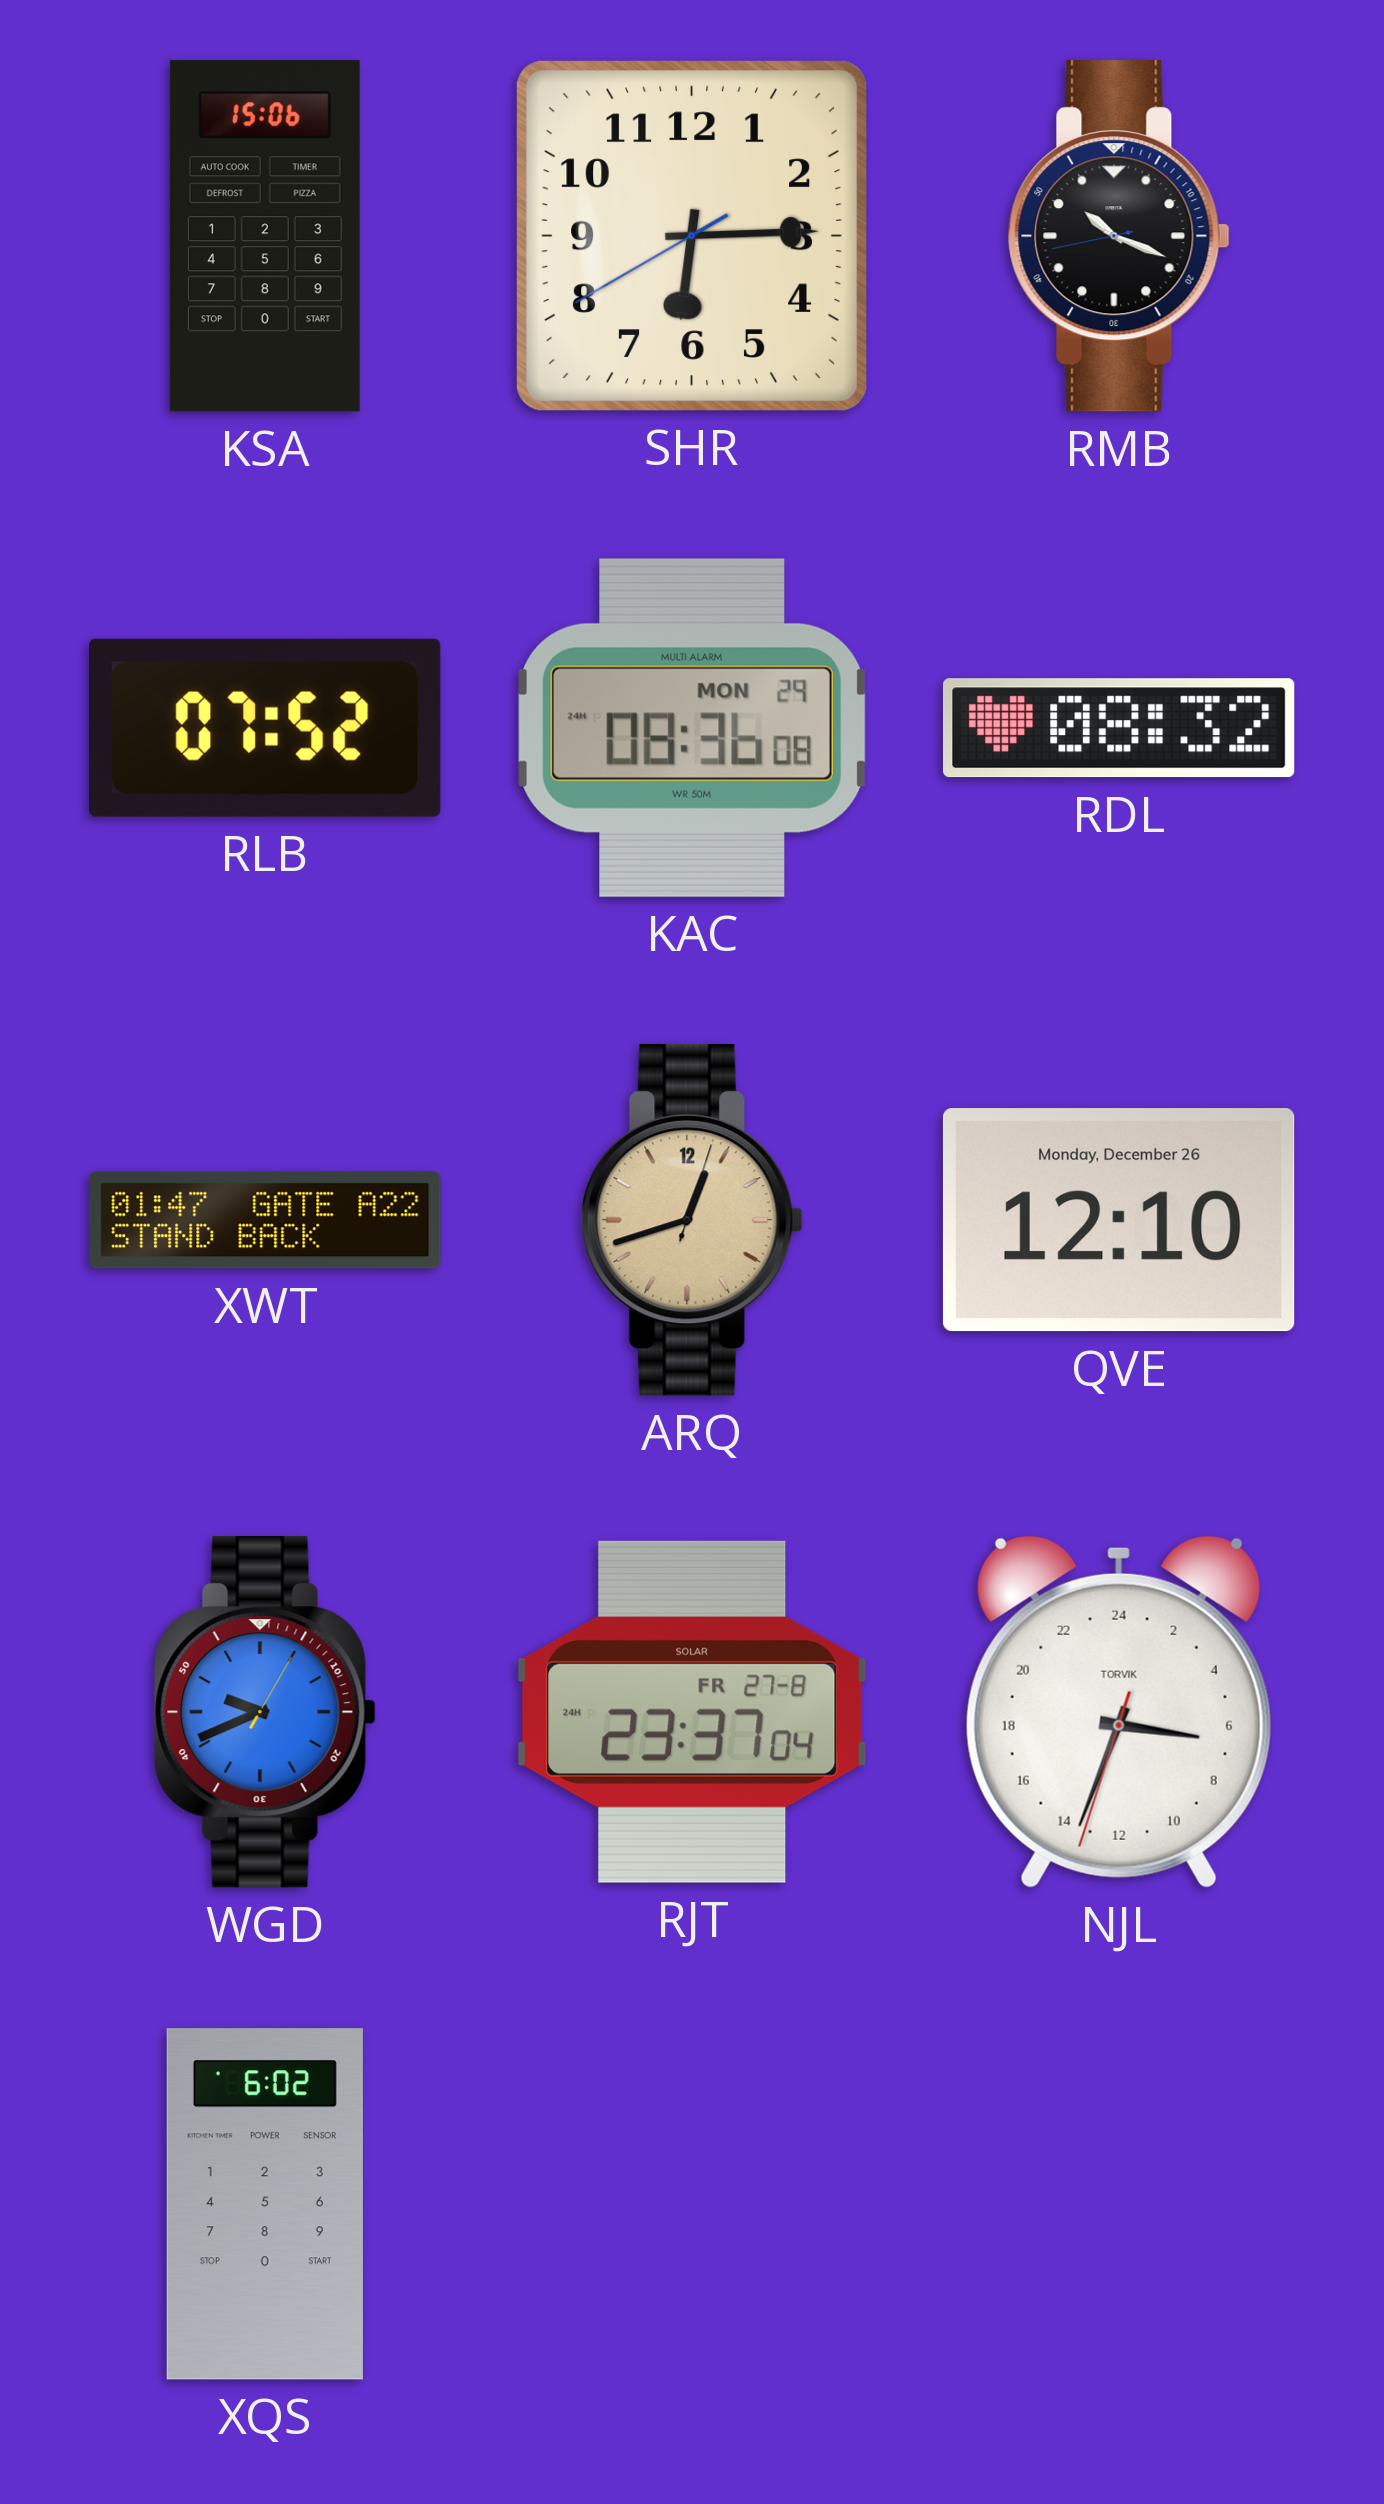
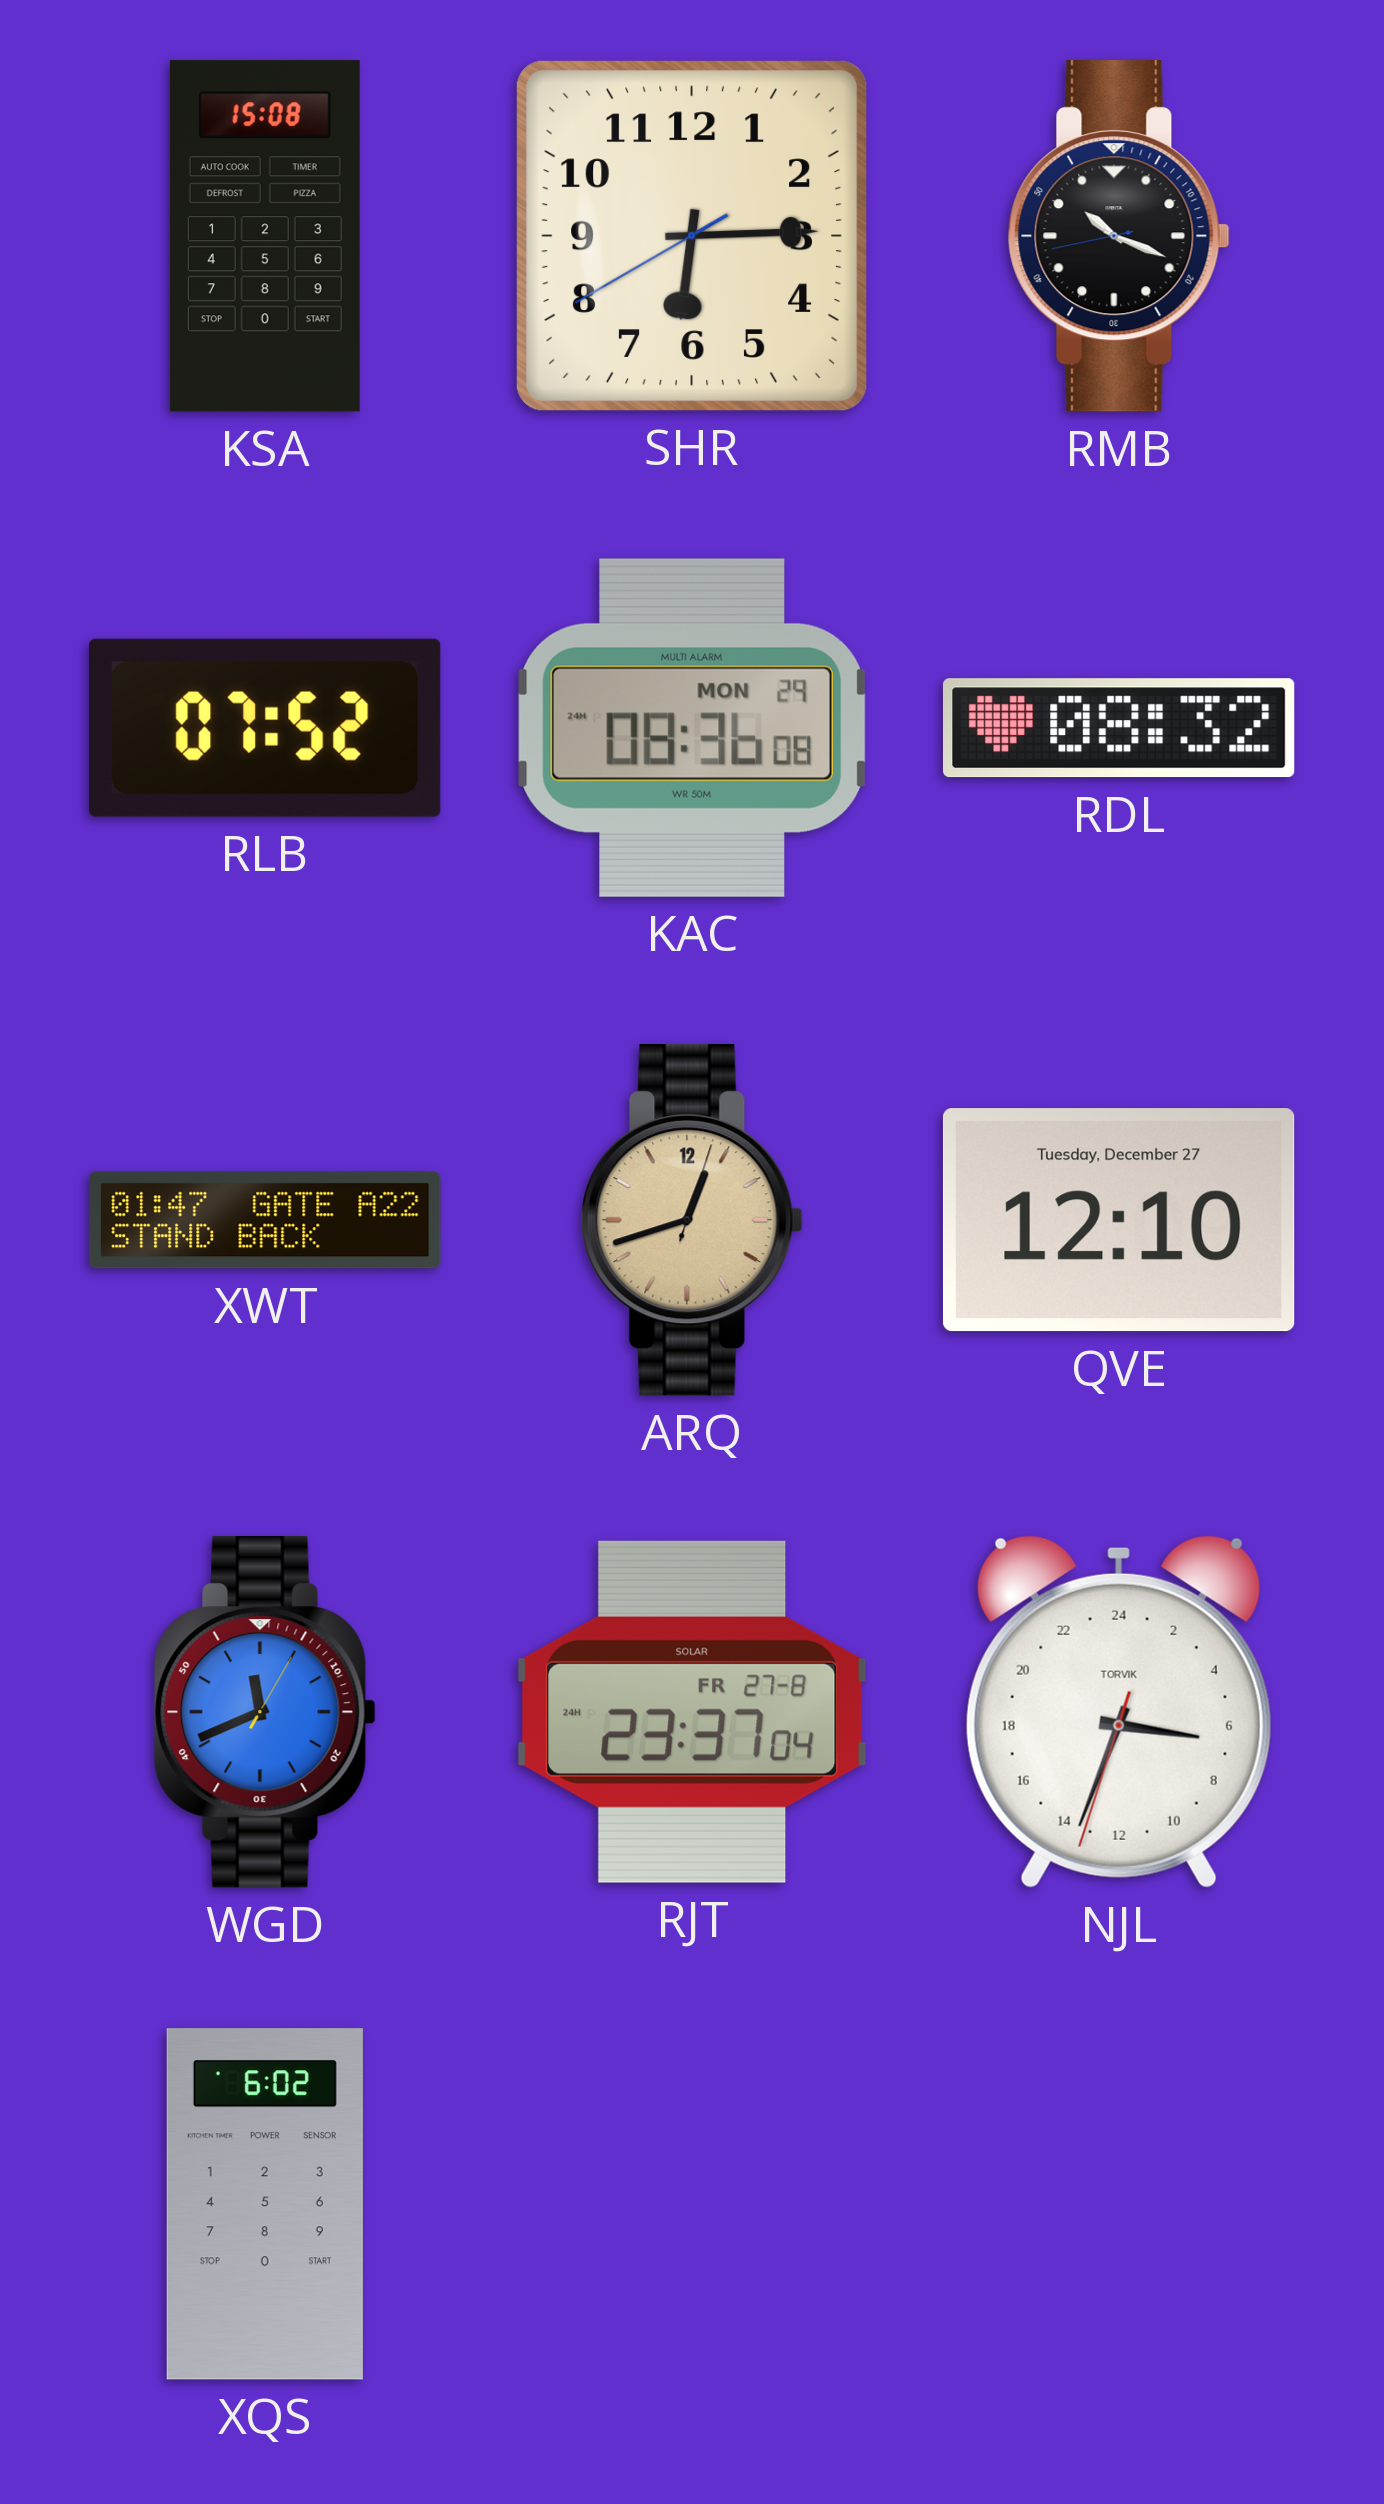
KSA: 15:06 -> 15:08 (265, 236)
QVE date: Monday, December 26 -> Tuesday, December 27 (1119, 1220)
WGD: 9:41 -> 11:41 (265, 1713)
